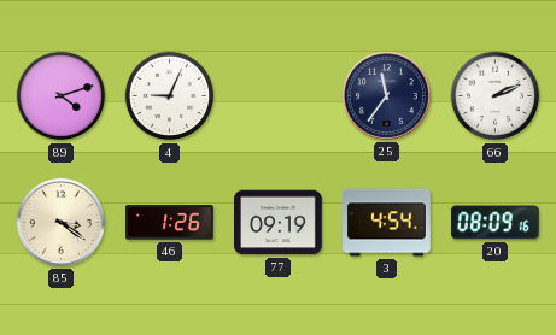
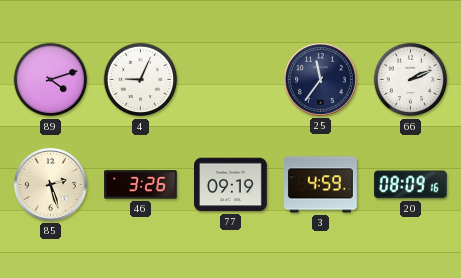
85: 3:21 -> 2:27 (50, 184)
46: 1:26 -> 3:26 (141, 185)
3: 4:54 -> 4:59 (321, 185)
